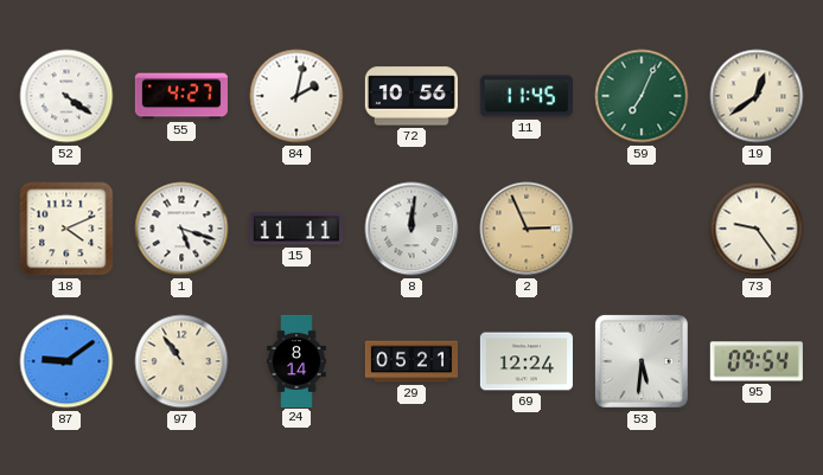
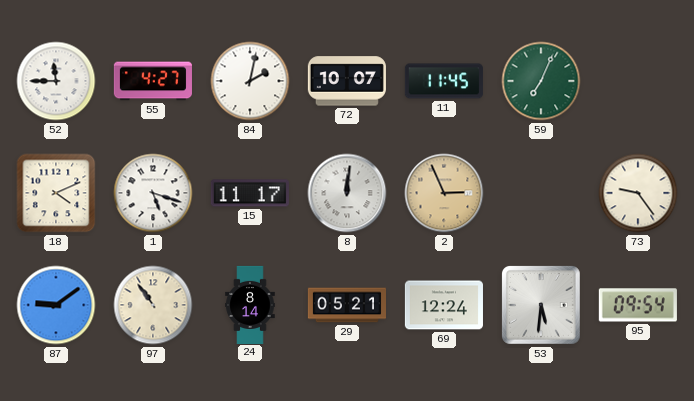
52: 4:21 -> 11:45 (56, 81)
72: 10:56 -> 10:07 (347, 81)
19: 12:39 -> none (757, 96)
15: 11:11 -> 11:17 (250, 193)
